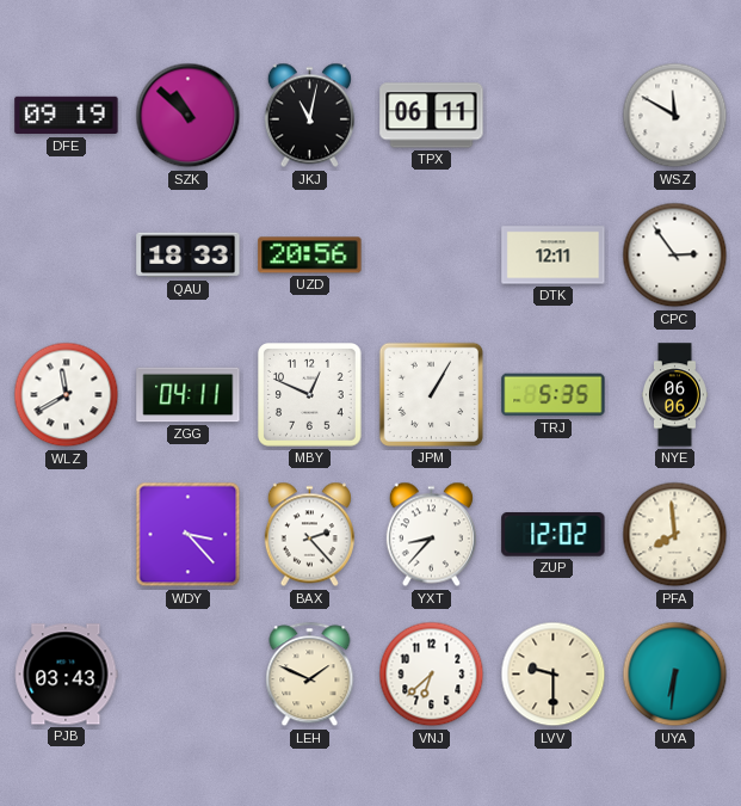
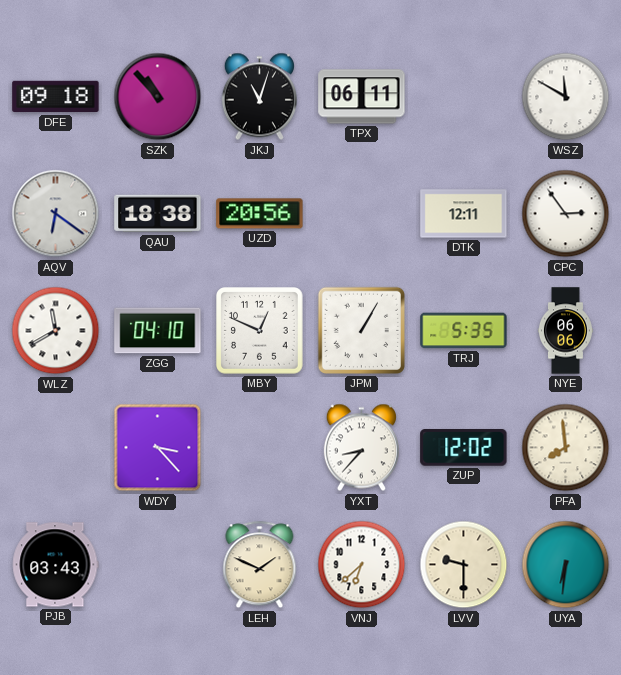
DFE: 09:19 -> 09:18 (56, 97)
SZK: 10:52 -> 10:53 (158, 97)
JKJ: 11:02 -> 11:03 (259, 97)
AQV: none -> 6:21 (56, 214)
QAU: 18:33 -> 18:38 (158, 214)
ZGG: 04:11 -> 04:10 (158, 331)
BAX: 2:23 -> none (309, 535)
